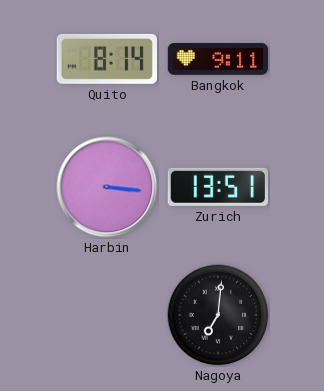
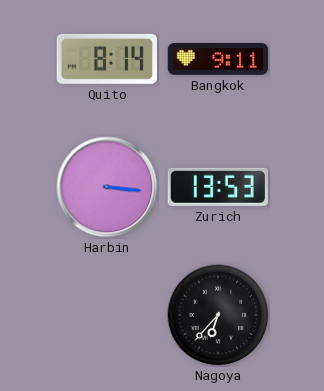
Zurich: 13:51 -> 13:53 (218, 187)
Nagoya: 7:01 -> 6:37 (218, 315)
